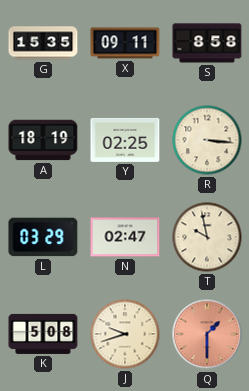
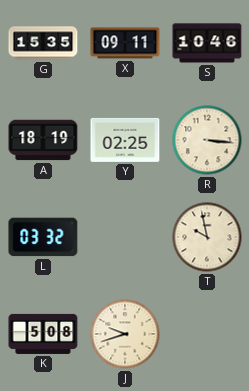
S: 8:58 -> 10:46 (207, 43)
L: 03:29 -> 03:32 (43, 237)
N: 02:47 -> none (125, 237)
Q: 1:30 -> none (207, 334)
